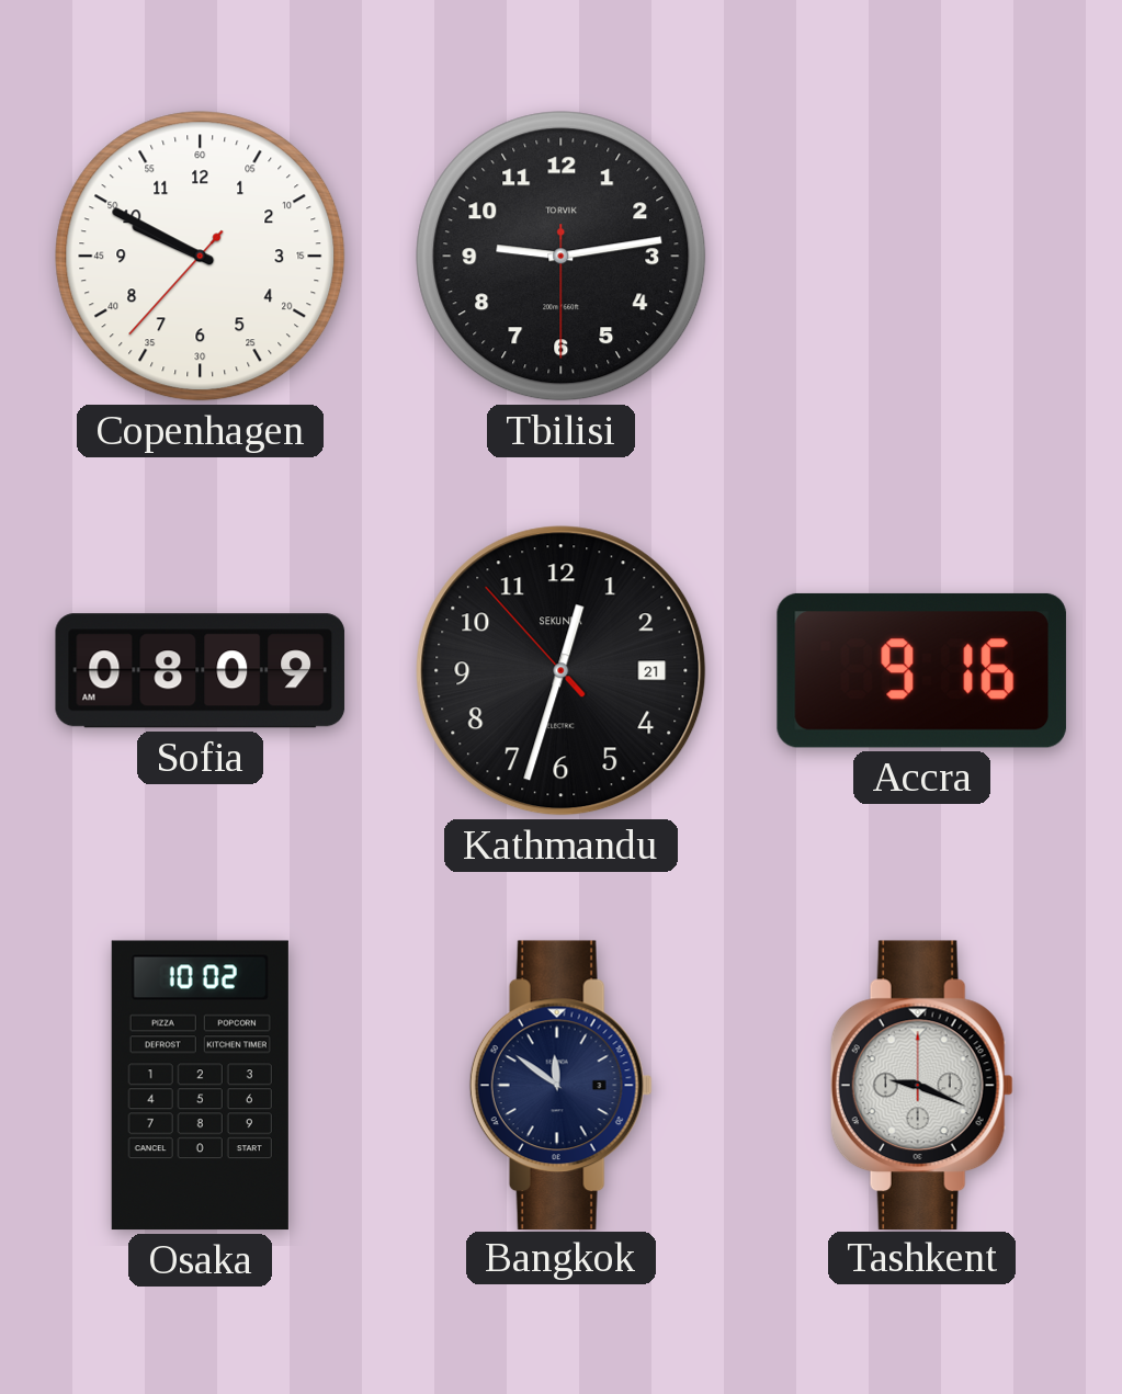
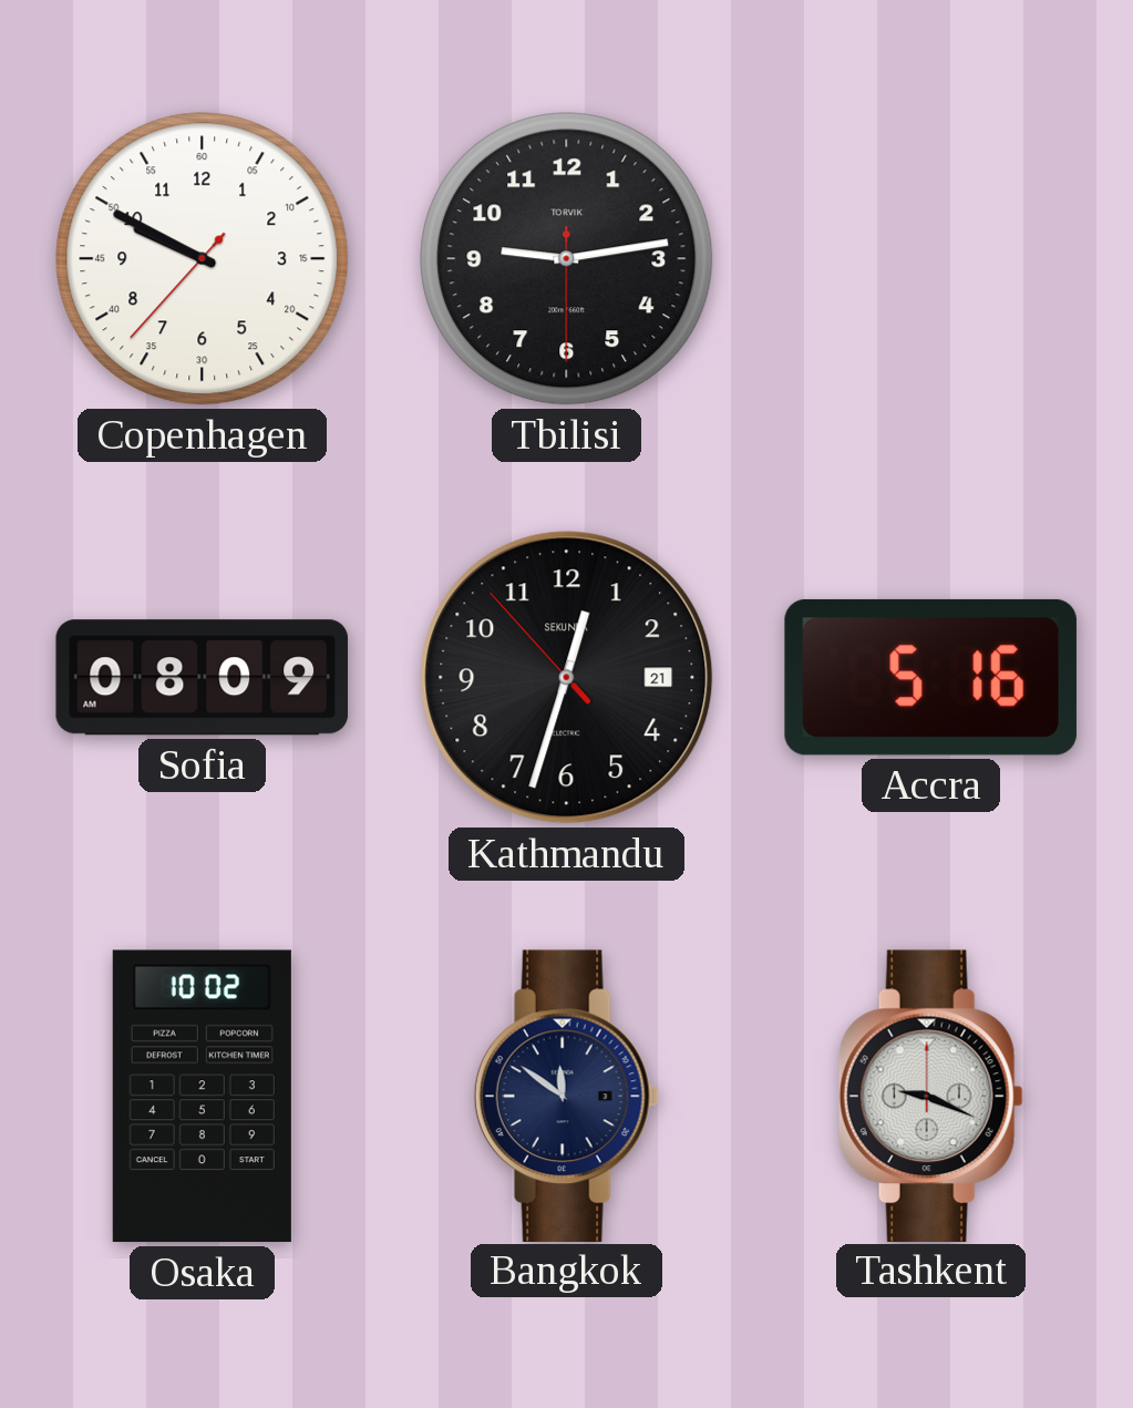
Accra: 9:16 -> 5:16 (930, 677)
